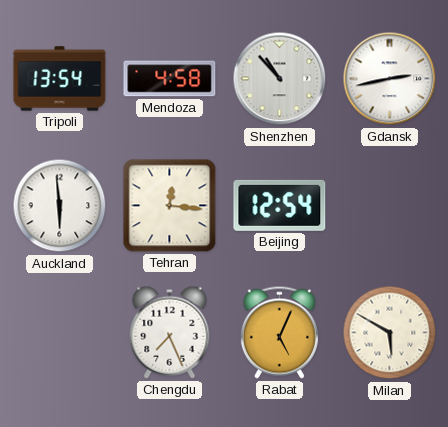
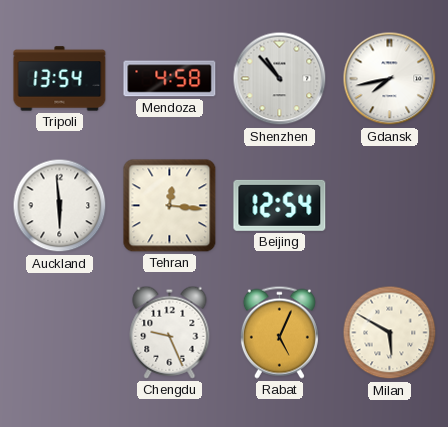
Gdansk: 2:43 -> 7:43 (390, 79)
Chengdu: 7:26 -> 9:26 (170, 332)
